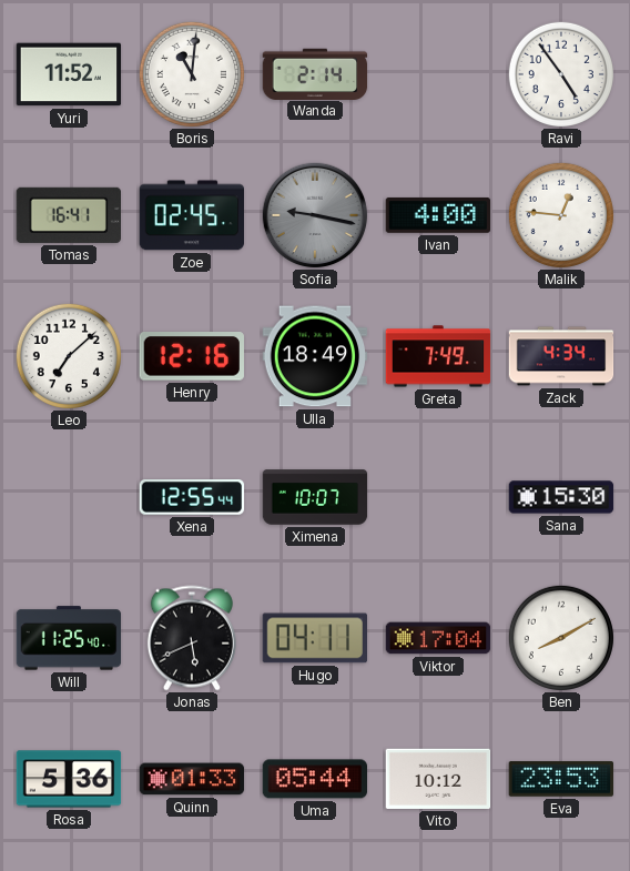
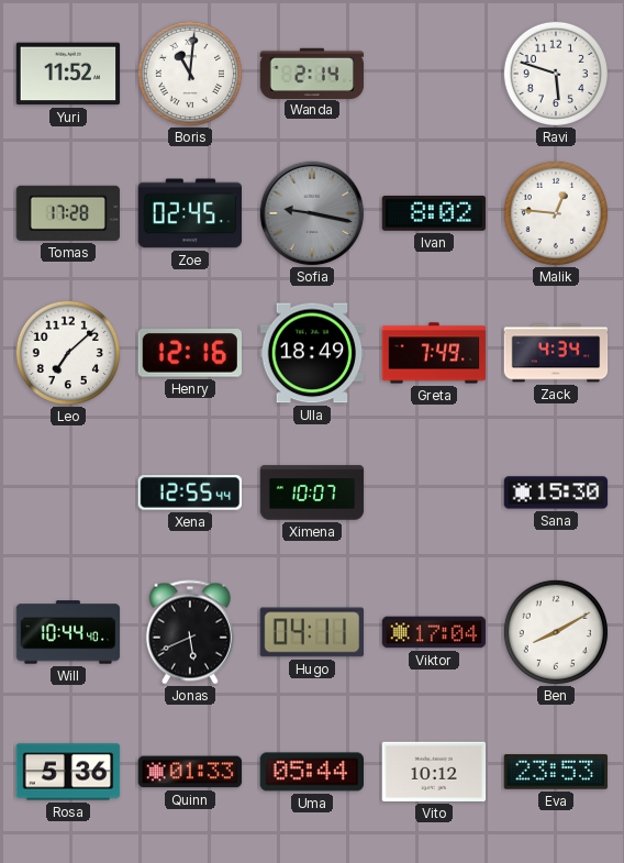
Ravi: 4:54 -> 5:48 (556, 74)
Tomas: 16:41 -> 17:28 (68, 213)
Ivan: 4:00 -> 8:02 (434, 213)
Will: 11:25 -> 10:44 (68, 632)
